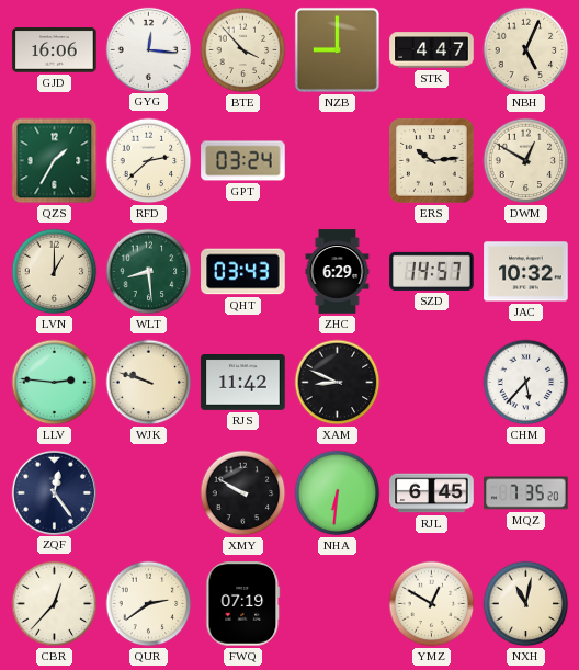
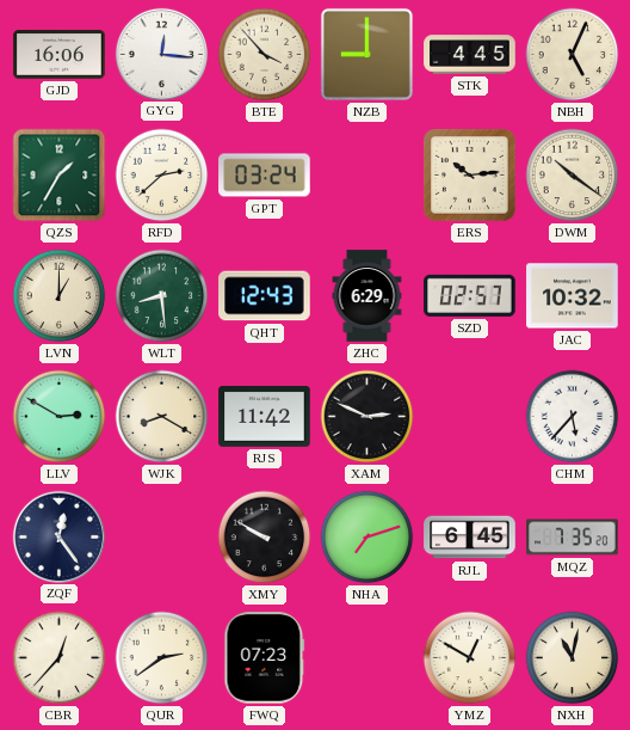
STK: 4:47 -> 4:45 (470, 55)
DWM: 12:50 -> 10:21 (573, 176)
QHT: 03:43 -> 12:43 (265, 296)
SZD: 14:57 -> 02:57 (470, 295)
LLV: 2:46 -> 2:50 (60, 417)
WJK: 9:48 -> 8:20 (162, 417)
XAM: 8:49 -> 2:49 (367, 417)
NHA: 6:31 -> 7:12 (367, 538)
FWQ: 07:19 -> 07:23 (265, 658)
